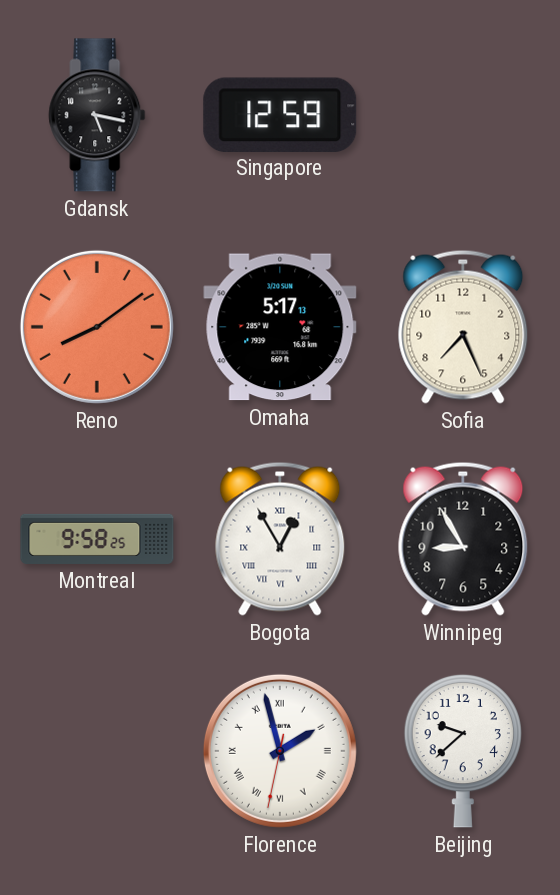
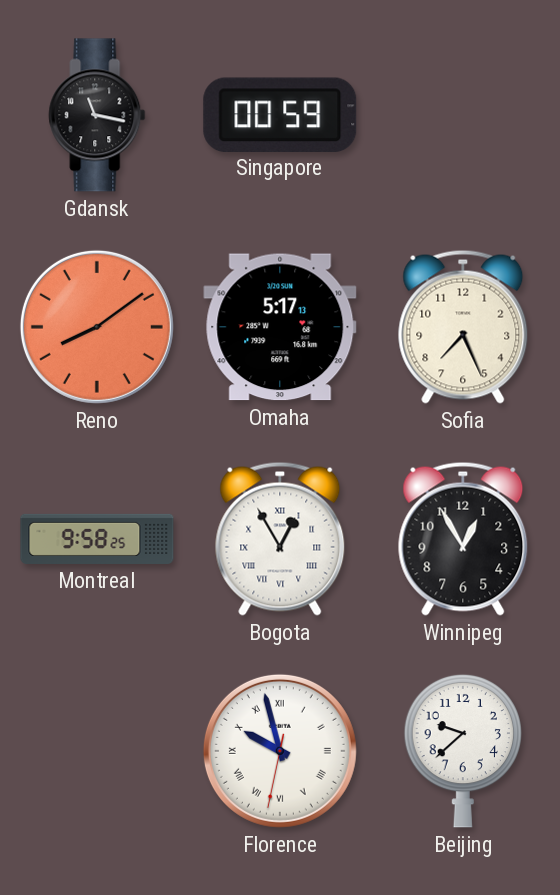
Gdansk: 5:17 -> 11:17 (97, 115)
Singapore: 12:59 -> 00:59 (280, 114)
Winnipeg: 8:55 -> 12:55 (463, 539)
Florence: 1:57 -> 9:57 (280, 751)
